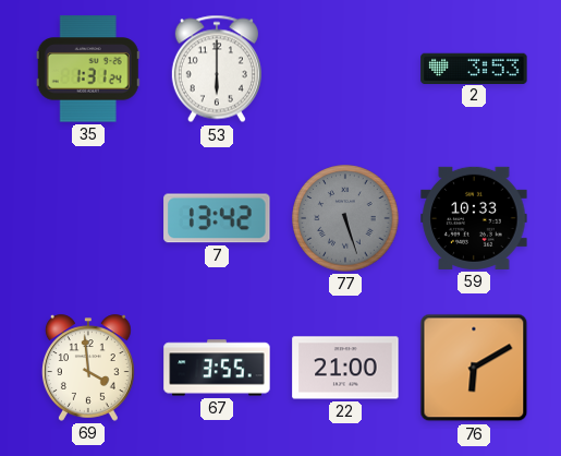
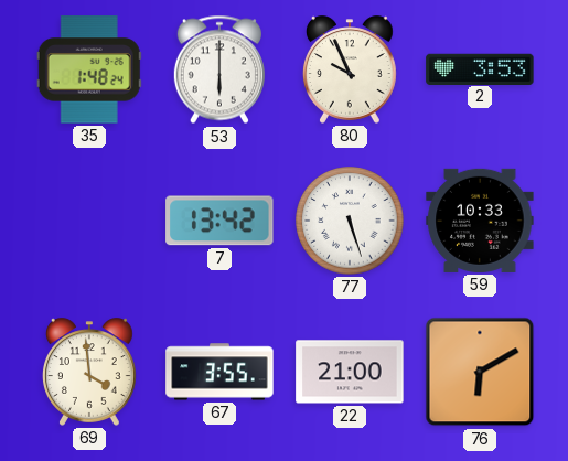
35: 1:31 -> 1:48 (89, 69)
80: none -> 9:56 (350, 69)
77 dial: grey -> white (350, 221)
